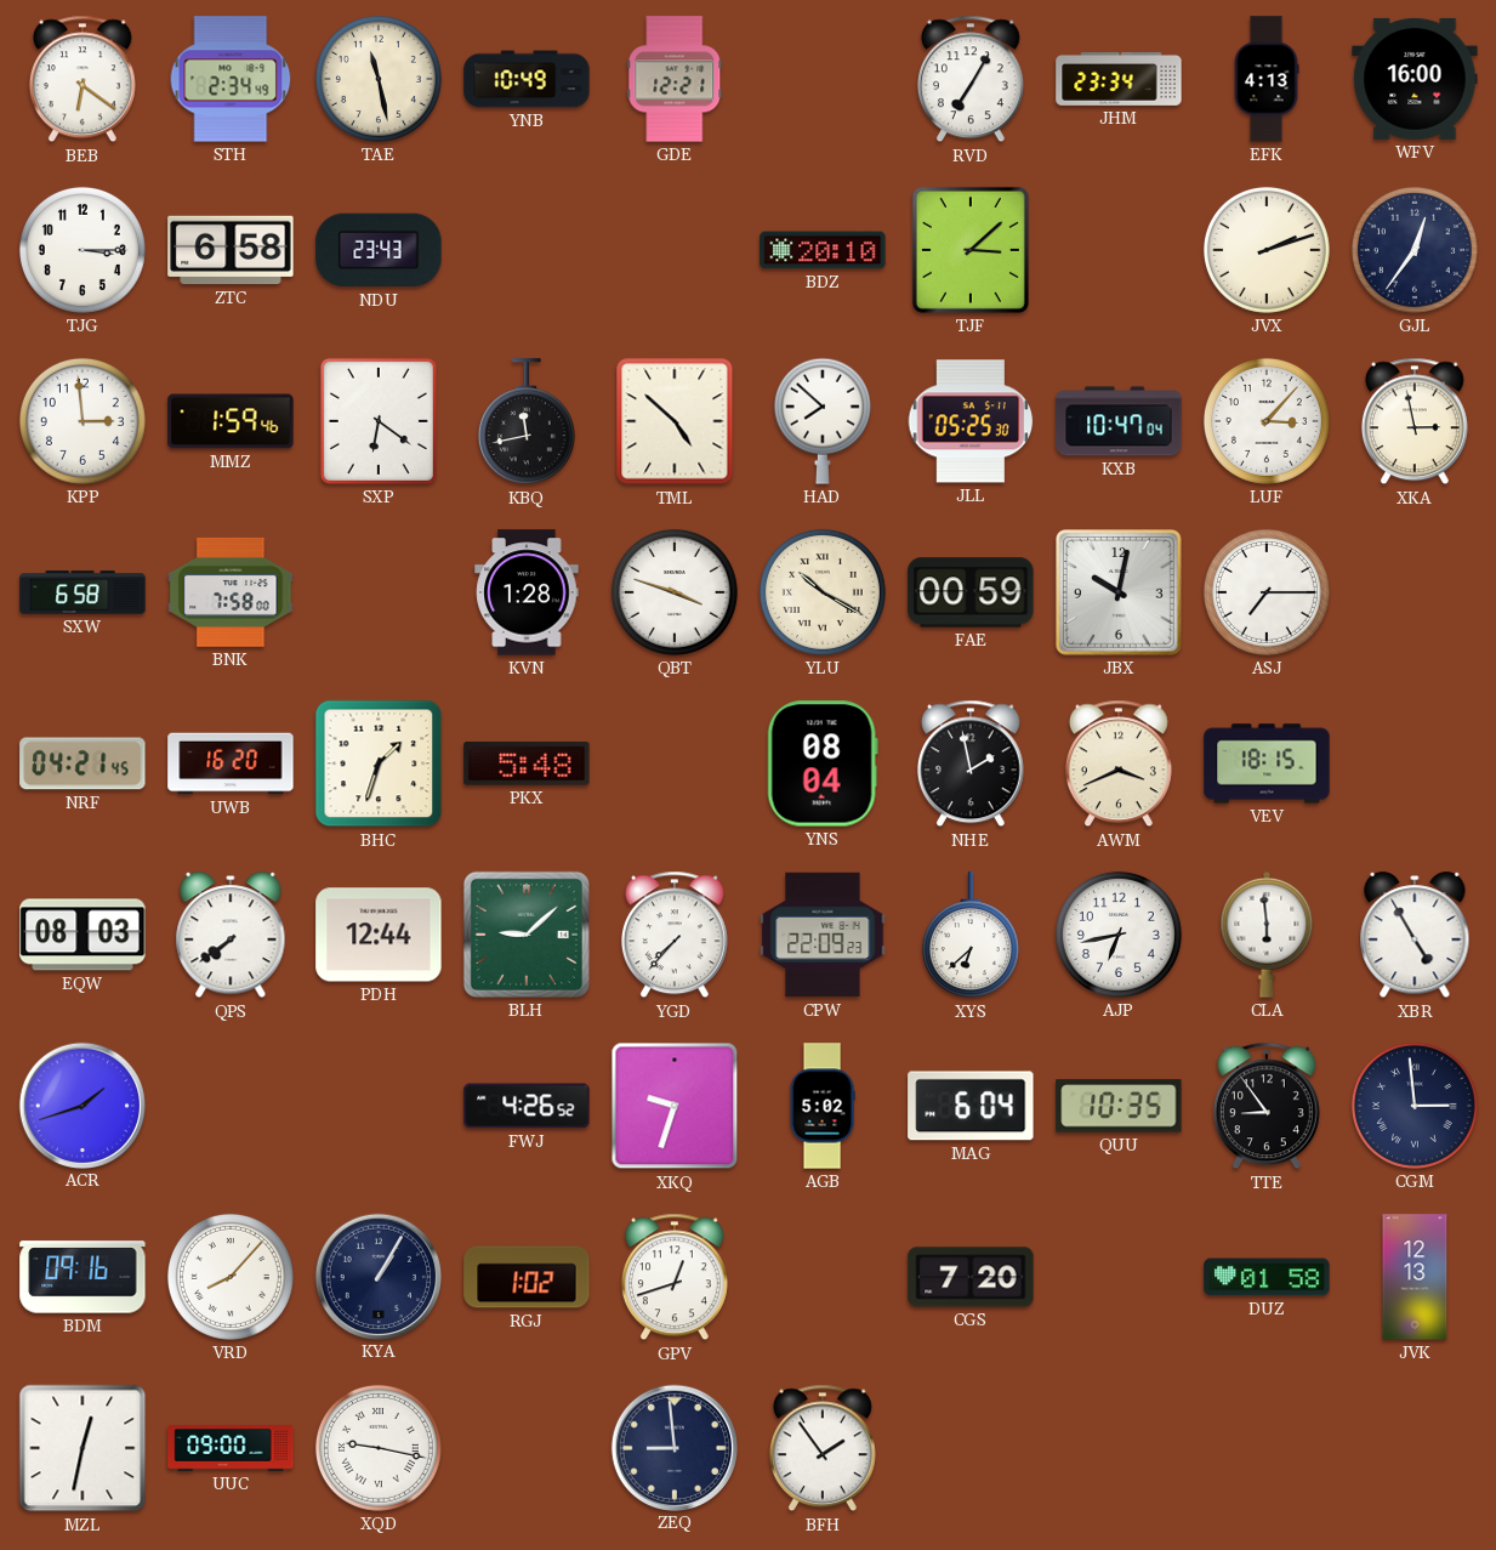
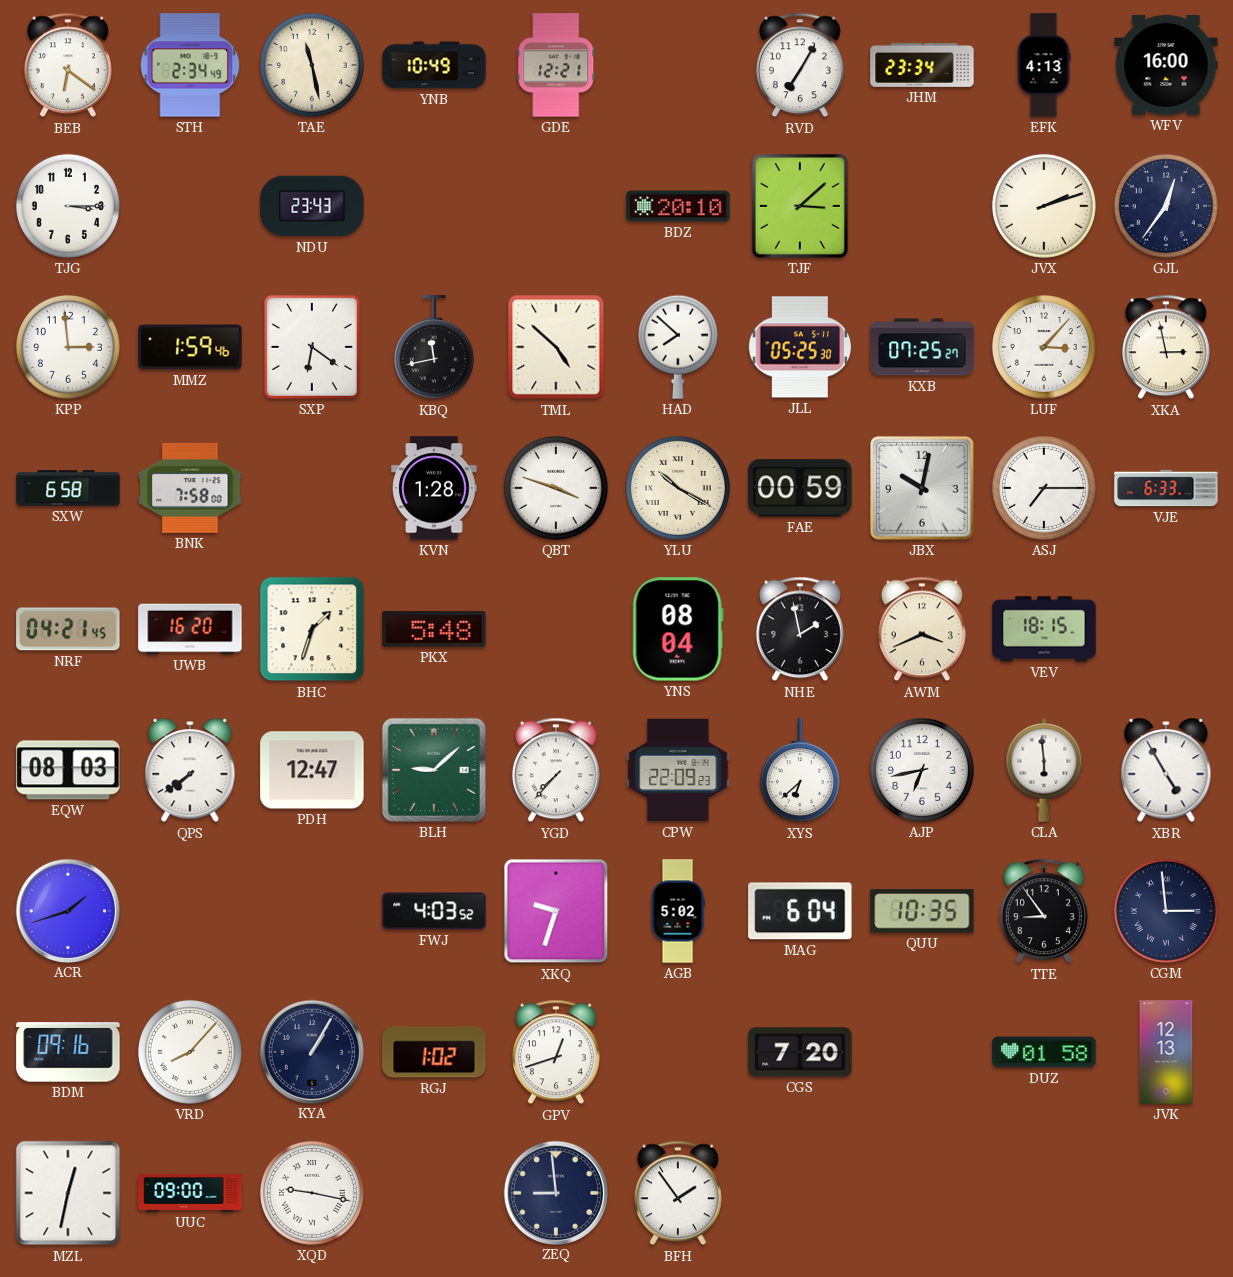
ZTC: 6:58 -> none (231, 250)
KXB: 10:47 -> 07:25 (922, 347)
VJE: none -> 6:33 (1166, 488)
PDH: 12:44 -> 12:47 (312, 770)
FWJ: 4:26 -> 4:03 (434, 911)
